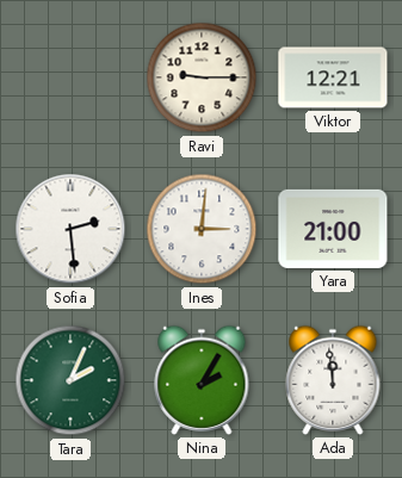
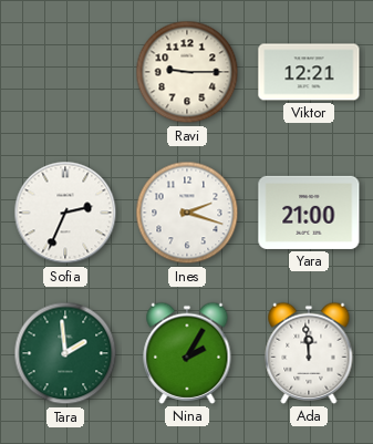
Sofia: 2:29 -> 2:34 (65, 213)
Ines: 3:01 -> 2:18 (187, 213)
Tara: 2:04 -> 1:59 (65, 353)
